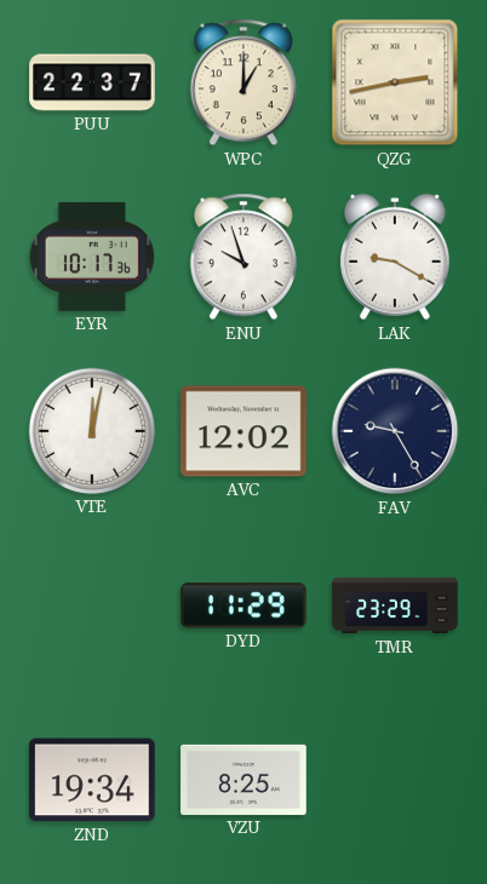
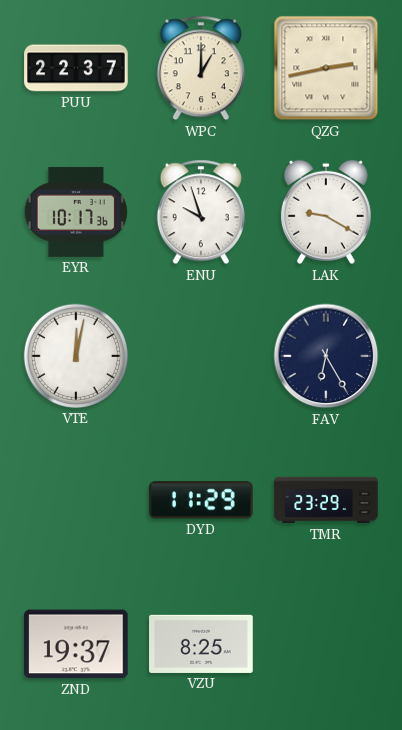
AVC: 12:02 -> none (243, 431)
FAV: 9:25 -> 6:25 (326, 356)
ZND: 19:34 -> 19:37 (76, 644)
